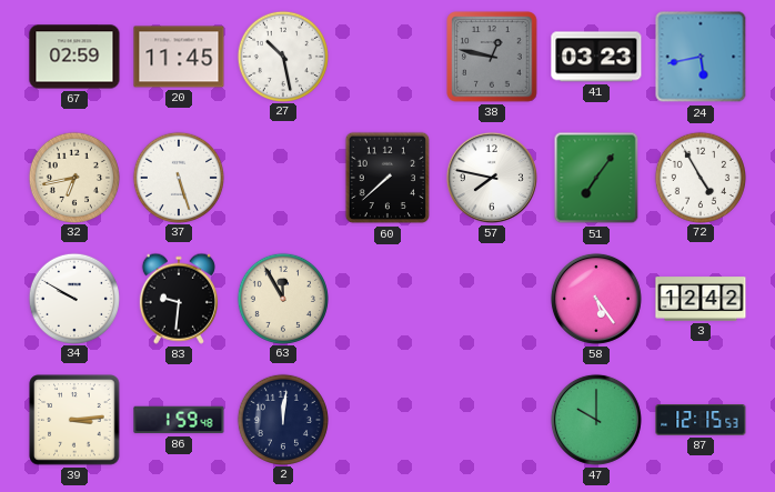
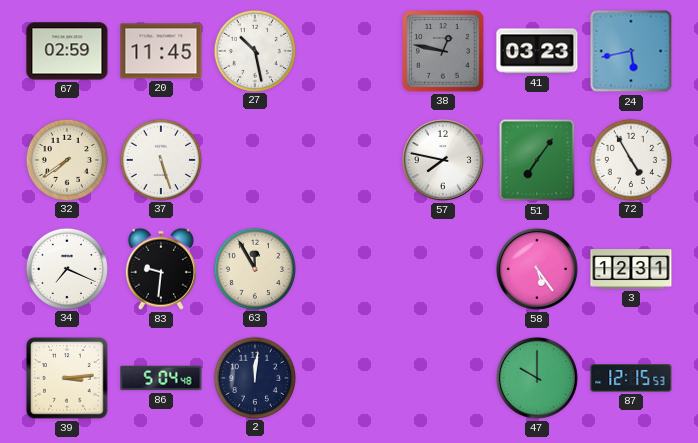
32: 6:43 -> 7:39 (66, 159)
60: 7:38 -> none (387, 178)
34: 9:50 -> 7:19 (66, 268)
3: 12:42 -> 12:31 (631, 269)
86: 1:59 -> 5:04 (161, 378)
